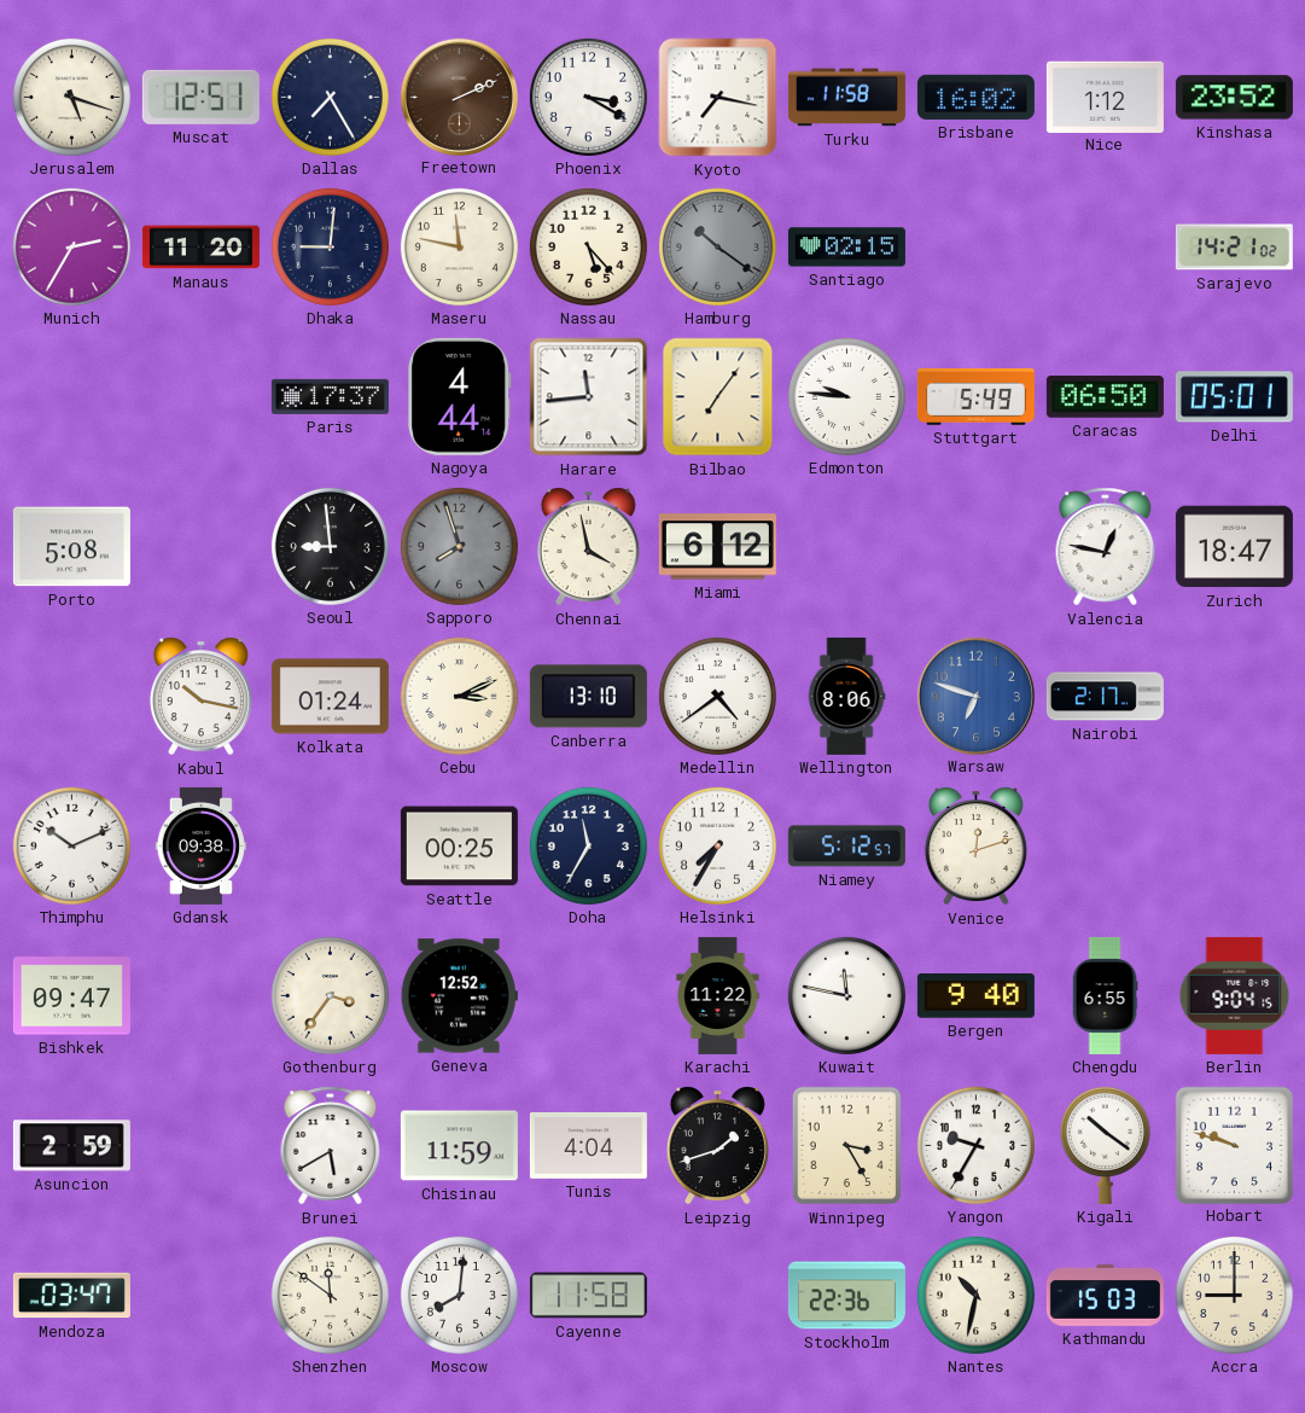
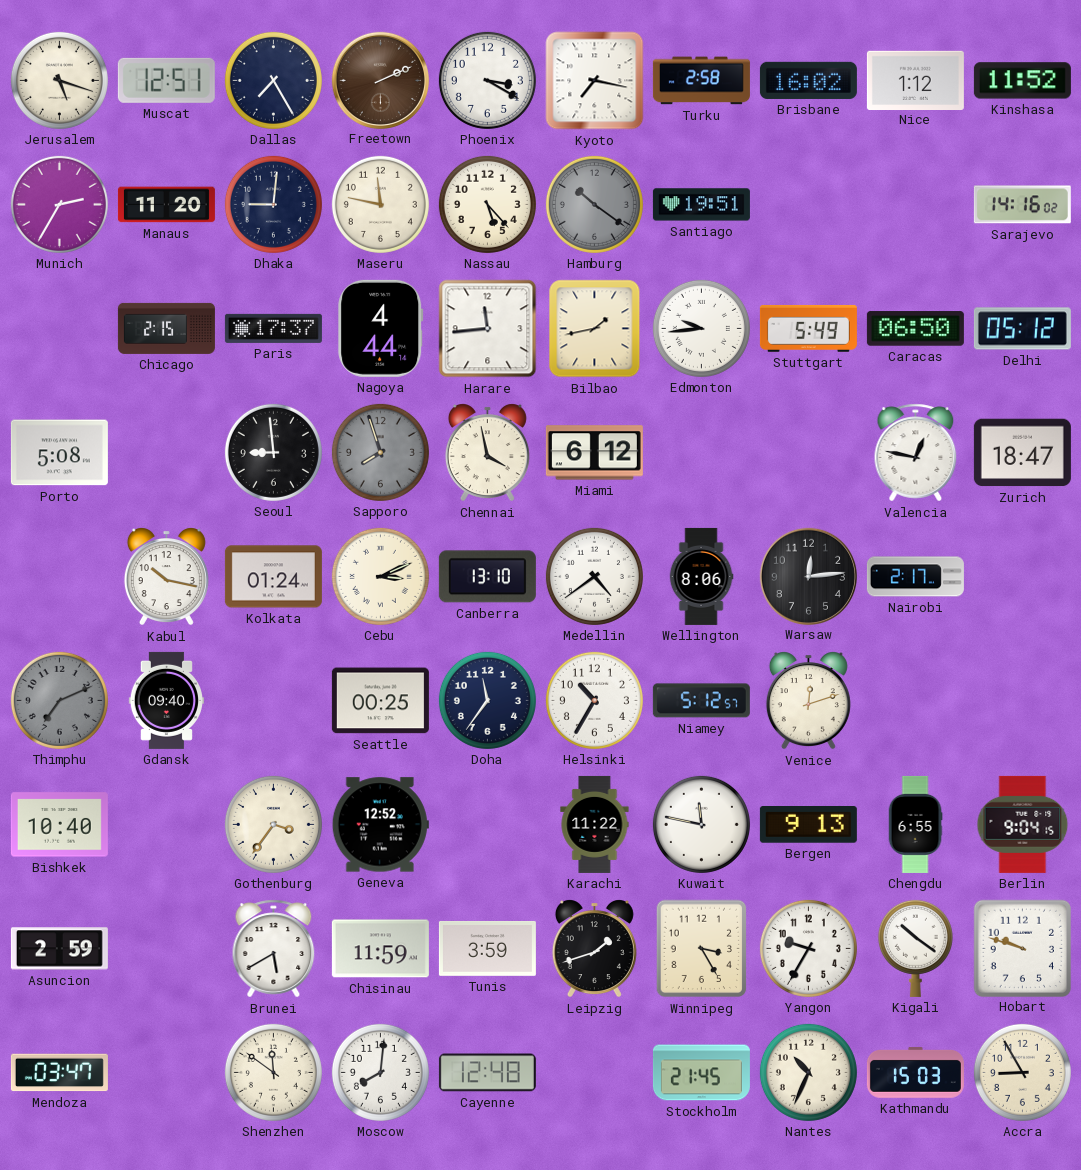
Turku: 11:58 -> 2:58 (701, 81)
Kinshasa: 23:52 -> 11:52 (1022, 81)
Santiago: 02:15 -> 19:51 (701, 205)
Sarajevo: 14:21 -> 14:16 (1022, 205)
Chicago: none -> 2:15 (166, 328)
Bilbao: 7:06 -> 1:43 (595, 329)
Edmonton: 9:46 -> 9:44 (701, 328)
Delhi: 05:01 -> 05:12 (1022, 329)
Warsaw: 6:48 -> 12:14 (808, 576)
Warsaw dial: blue -> black (808, 576)
Thimphu: 10:11 -> 7:11 (59, 700)
Thimphu dial: white -> grey (59, 700)
Gdansk: 09:38 -> 09:40 (166, 700)
Doha: 11:35 -> 11:36 (487, 700)
Helsinki: 7:35 -> 10:35 (594, 700)
Bishkek: 09:47 -> 10:40 (59, 825)
Bergen: 9:40 -> 9:13 (808, 825)
Tunis: 4:04 -> 3:59 (487, 949)
Cayenne: 11:58 -> 12:48 (487, 1073)
Stockholm: 22:36 -> 21:45 (701, 1073)
Nantes: 10:32 -> 10:34 (808, 1072)
Accra: 9:00 -> 8:55 (1022, 1072)
